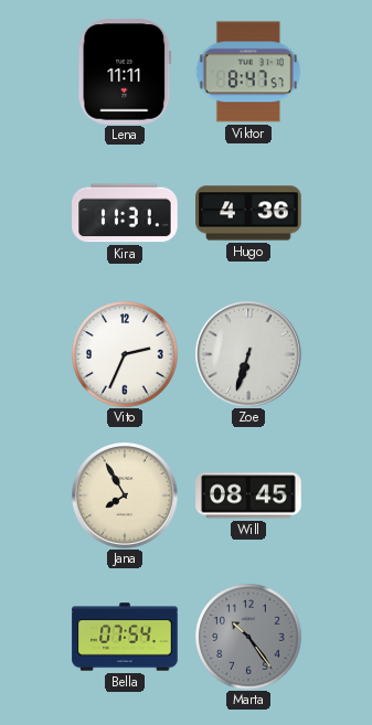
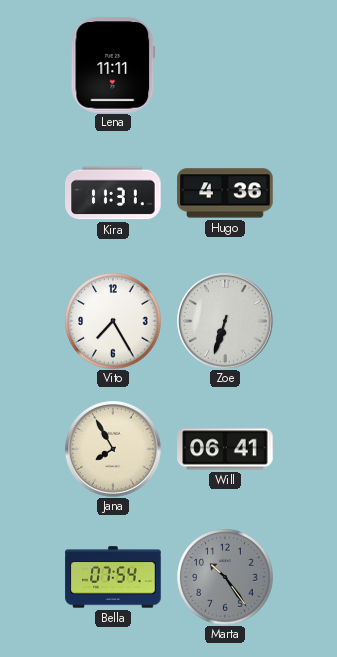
Viktor: 8:47 -> none (248, 72)
Vito: 2:34 -> 7:25 (113, 321)
Will: 08:45 -> 06:41 (225, 449)
